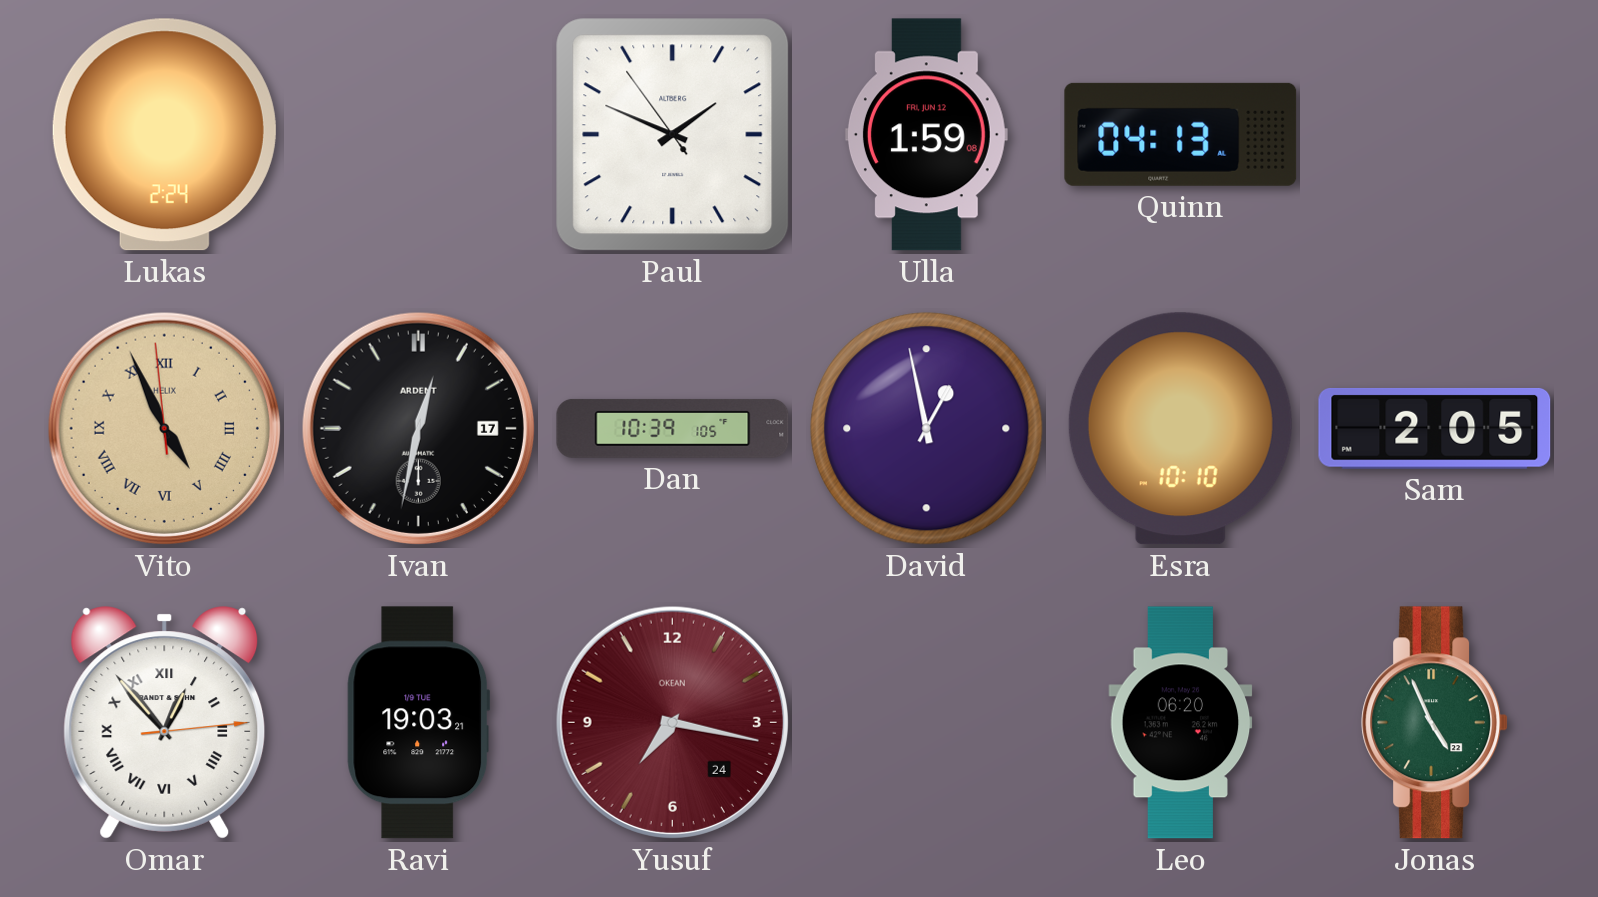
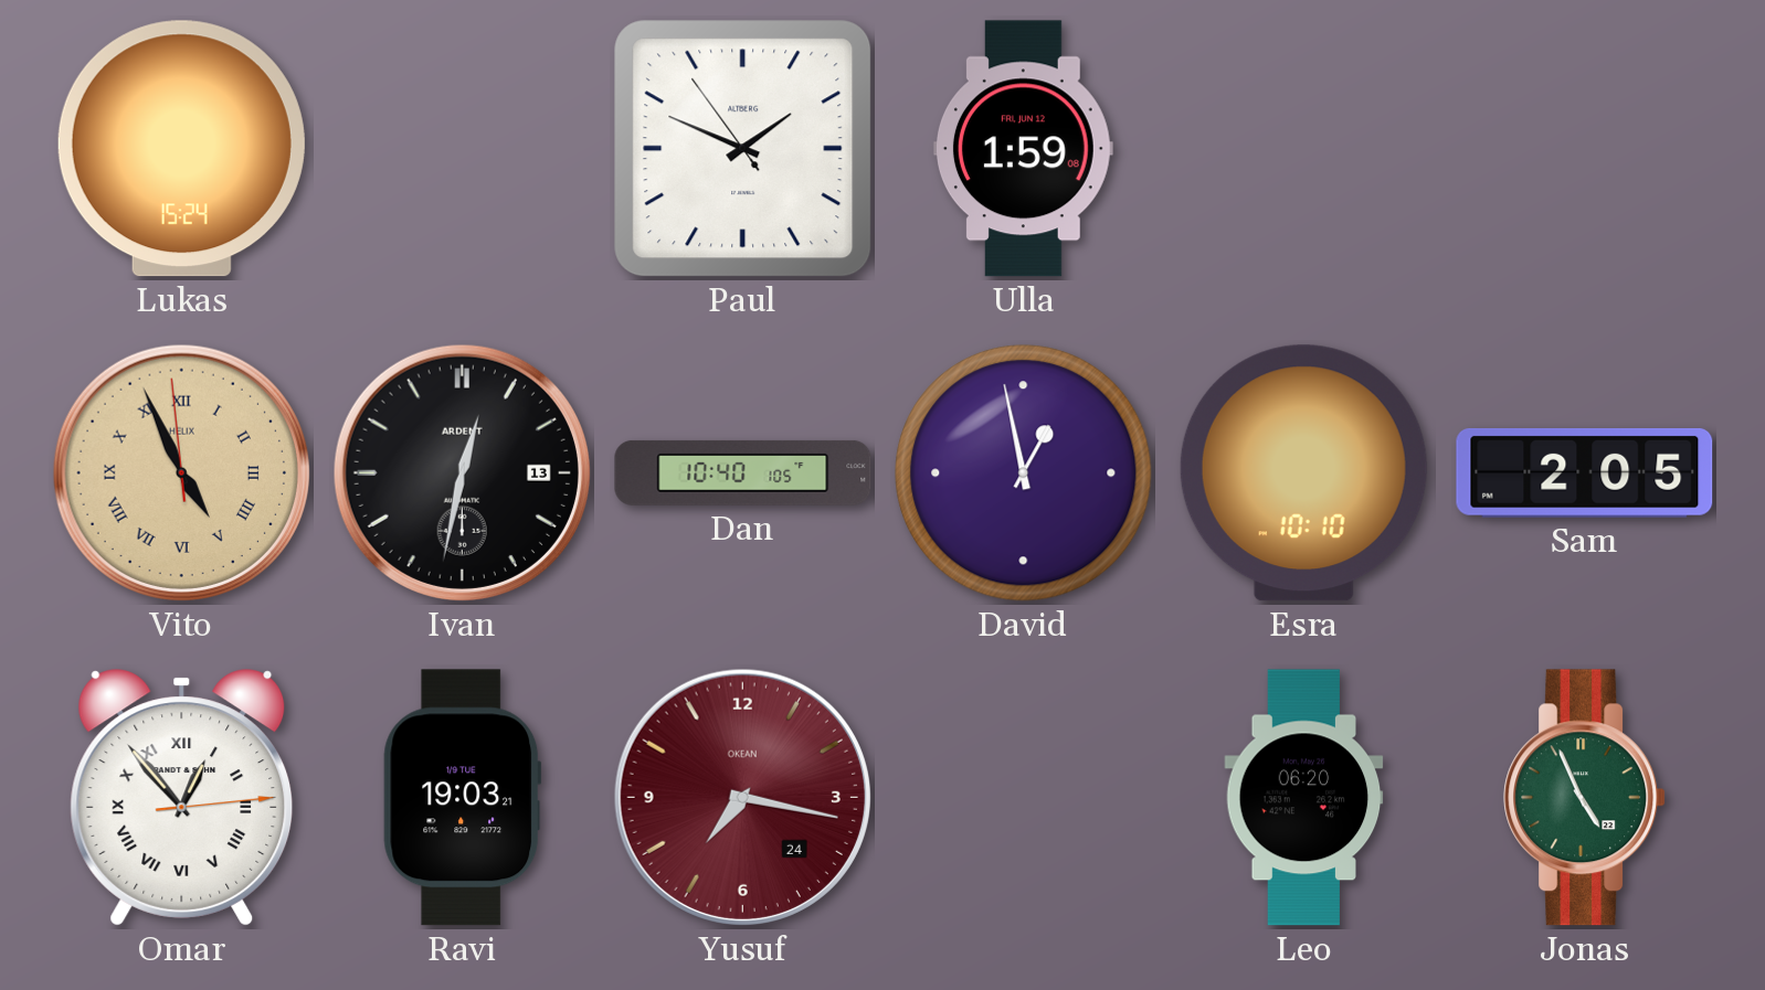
Lukas: 2:24 -> 15:24 (181, 149)
Quinn: 04:13 -> none (1181, 134)
Ivan date: 17 -> 13 (462, 472)
Dan: 10:39 -> 10:40 (743, 472)
